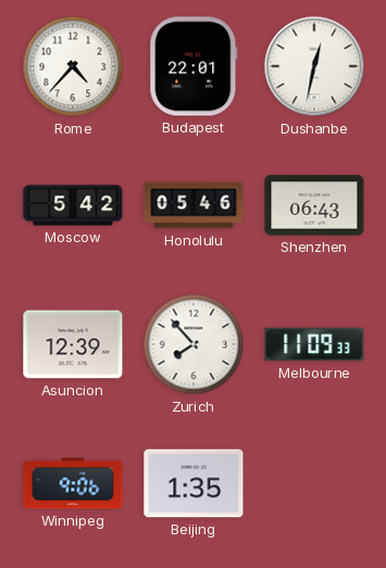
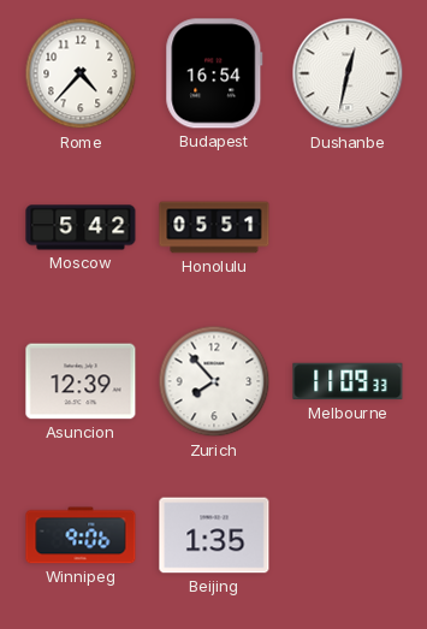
Budapest: 22:01 -> 16:54 (214, 73)
Honolulu: 05:46 -> 05:51 (214, 227)
Shenzhen: 06:43 -> none (314, 205)
